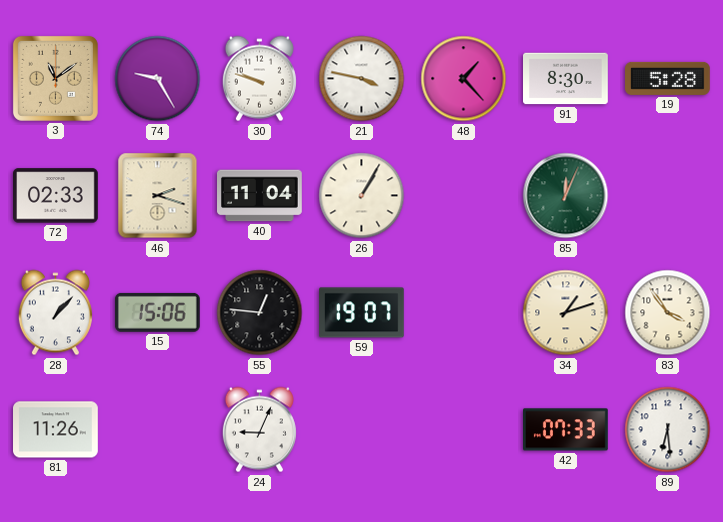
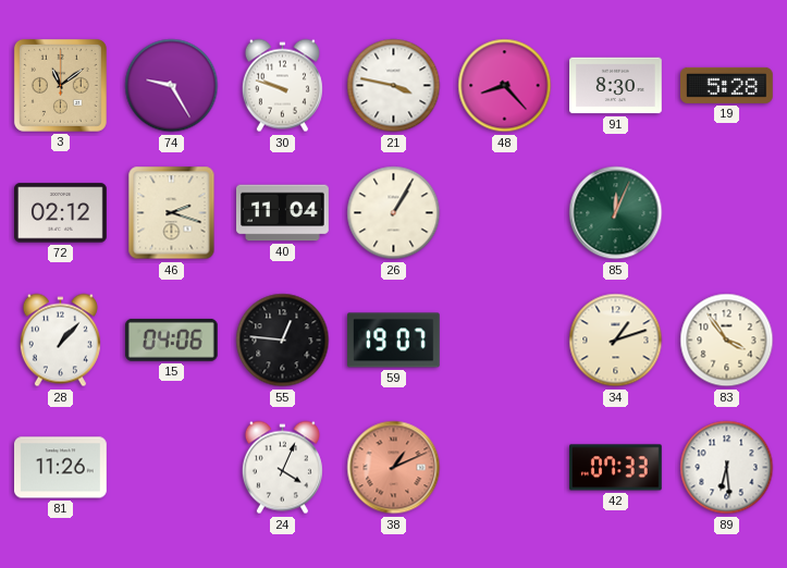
48: 1:23 -> 8:23 (505, 86)
72: 02:33 -> 02:12 (61, 213)
15: 15:06 -> 04:06 (171, 339)
24: 9:04 -> 4:04 (282, 468)
38: none -> 1:11 (394, 468)
